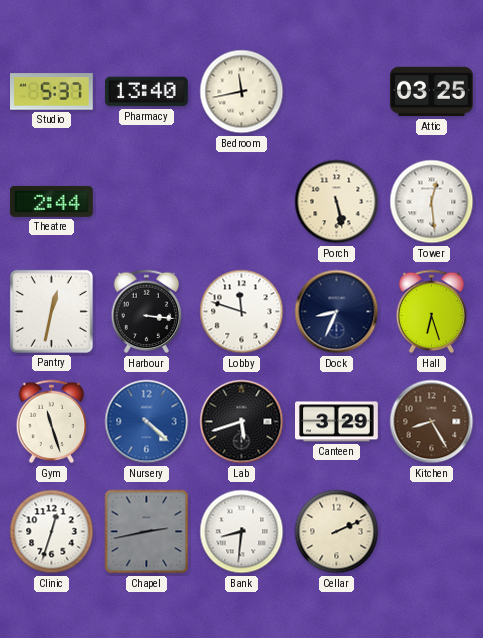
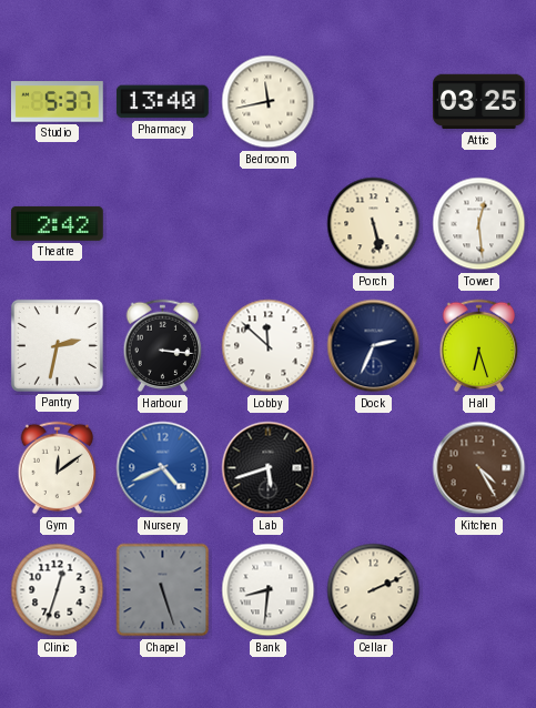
Theatre: 2:44 -> 2:42 (58, 223)
Pantry: 12:32 -> 2:32 (57, 345)
Lobby: 11:48 -> 11:52 (269, 346)
Dock: 8:34 -> 2:34 (374, 346)
Gym: 11:27 -> 12:09 (58, 468)
Nursery: 4:22 -> 4:41 (163, 468)
Canteen: 3:29 -> none (337, 422)
Kitchen: 8:25 -> 4:25 (479, 468)
Chapel: 2:43 -> 5:27 (163, 590)
